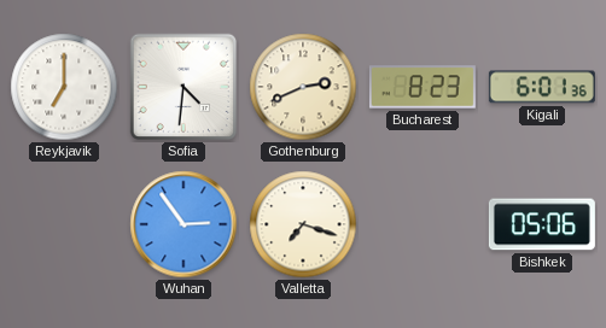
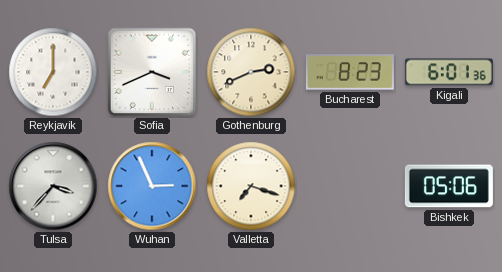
Sofia: 4:31 -> 3:41 (152, 72)
Tulsa: none -> 3:37 (53, 186)
Wuhan: 2:54 -> 2:56 (152, 186)
